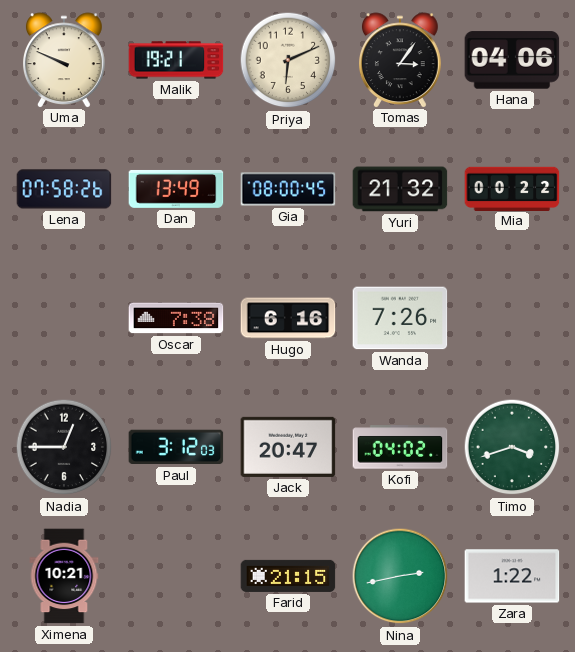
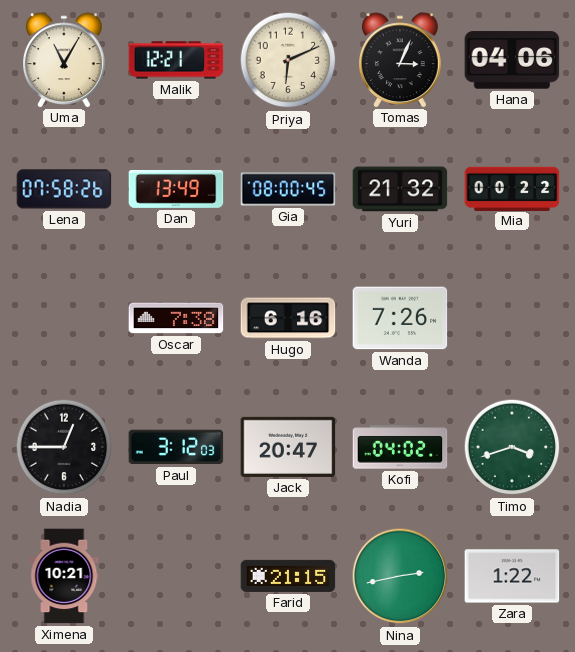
Uma: 9:49 -> 11:05 (65, 60)
Malik: 19:21 -> 12:21 (176, 60)
Tomas: 3:06 -> 3:04 (401, 60)
